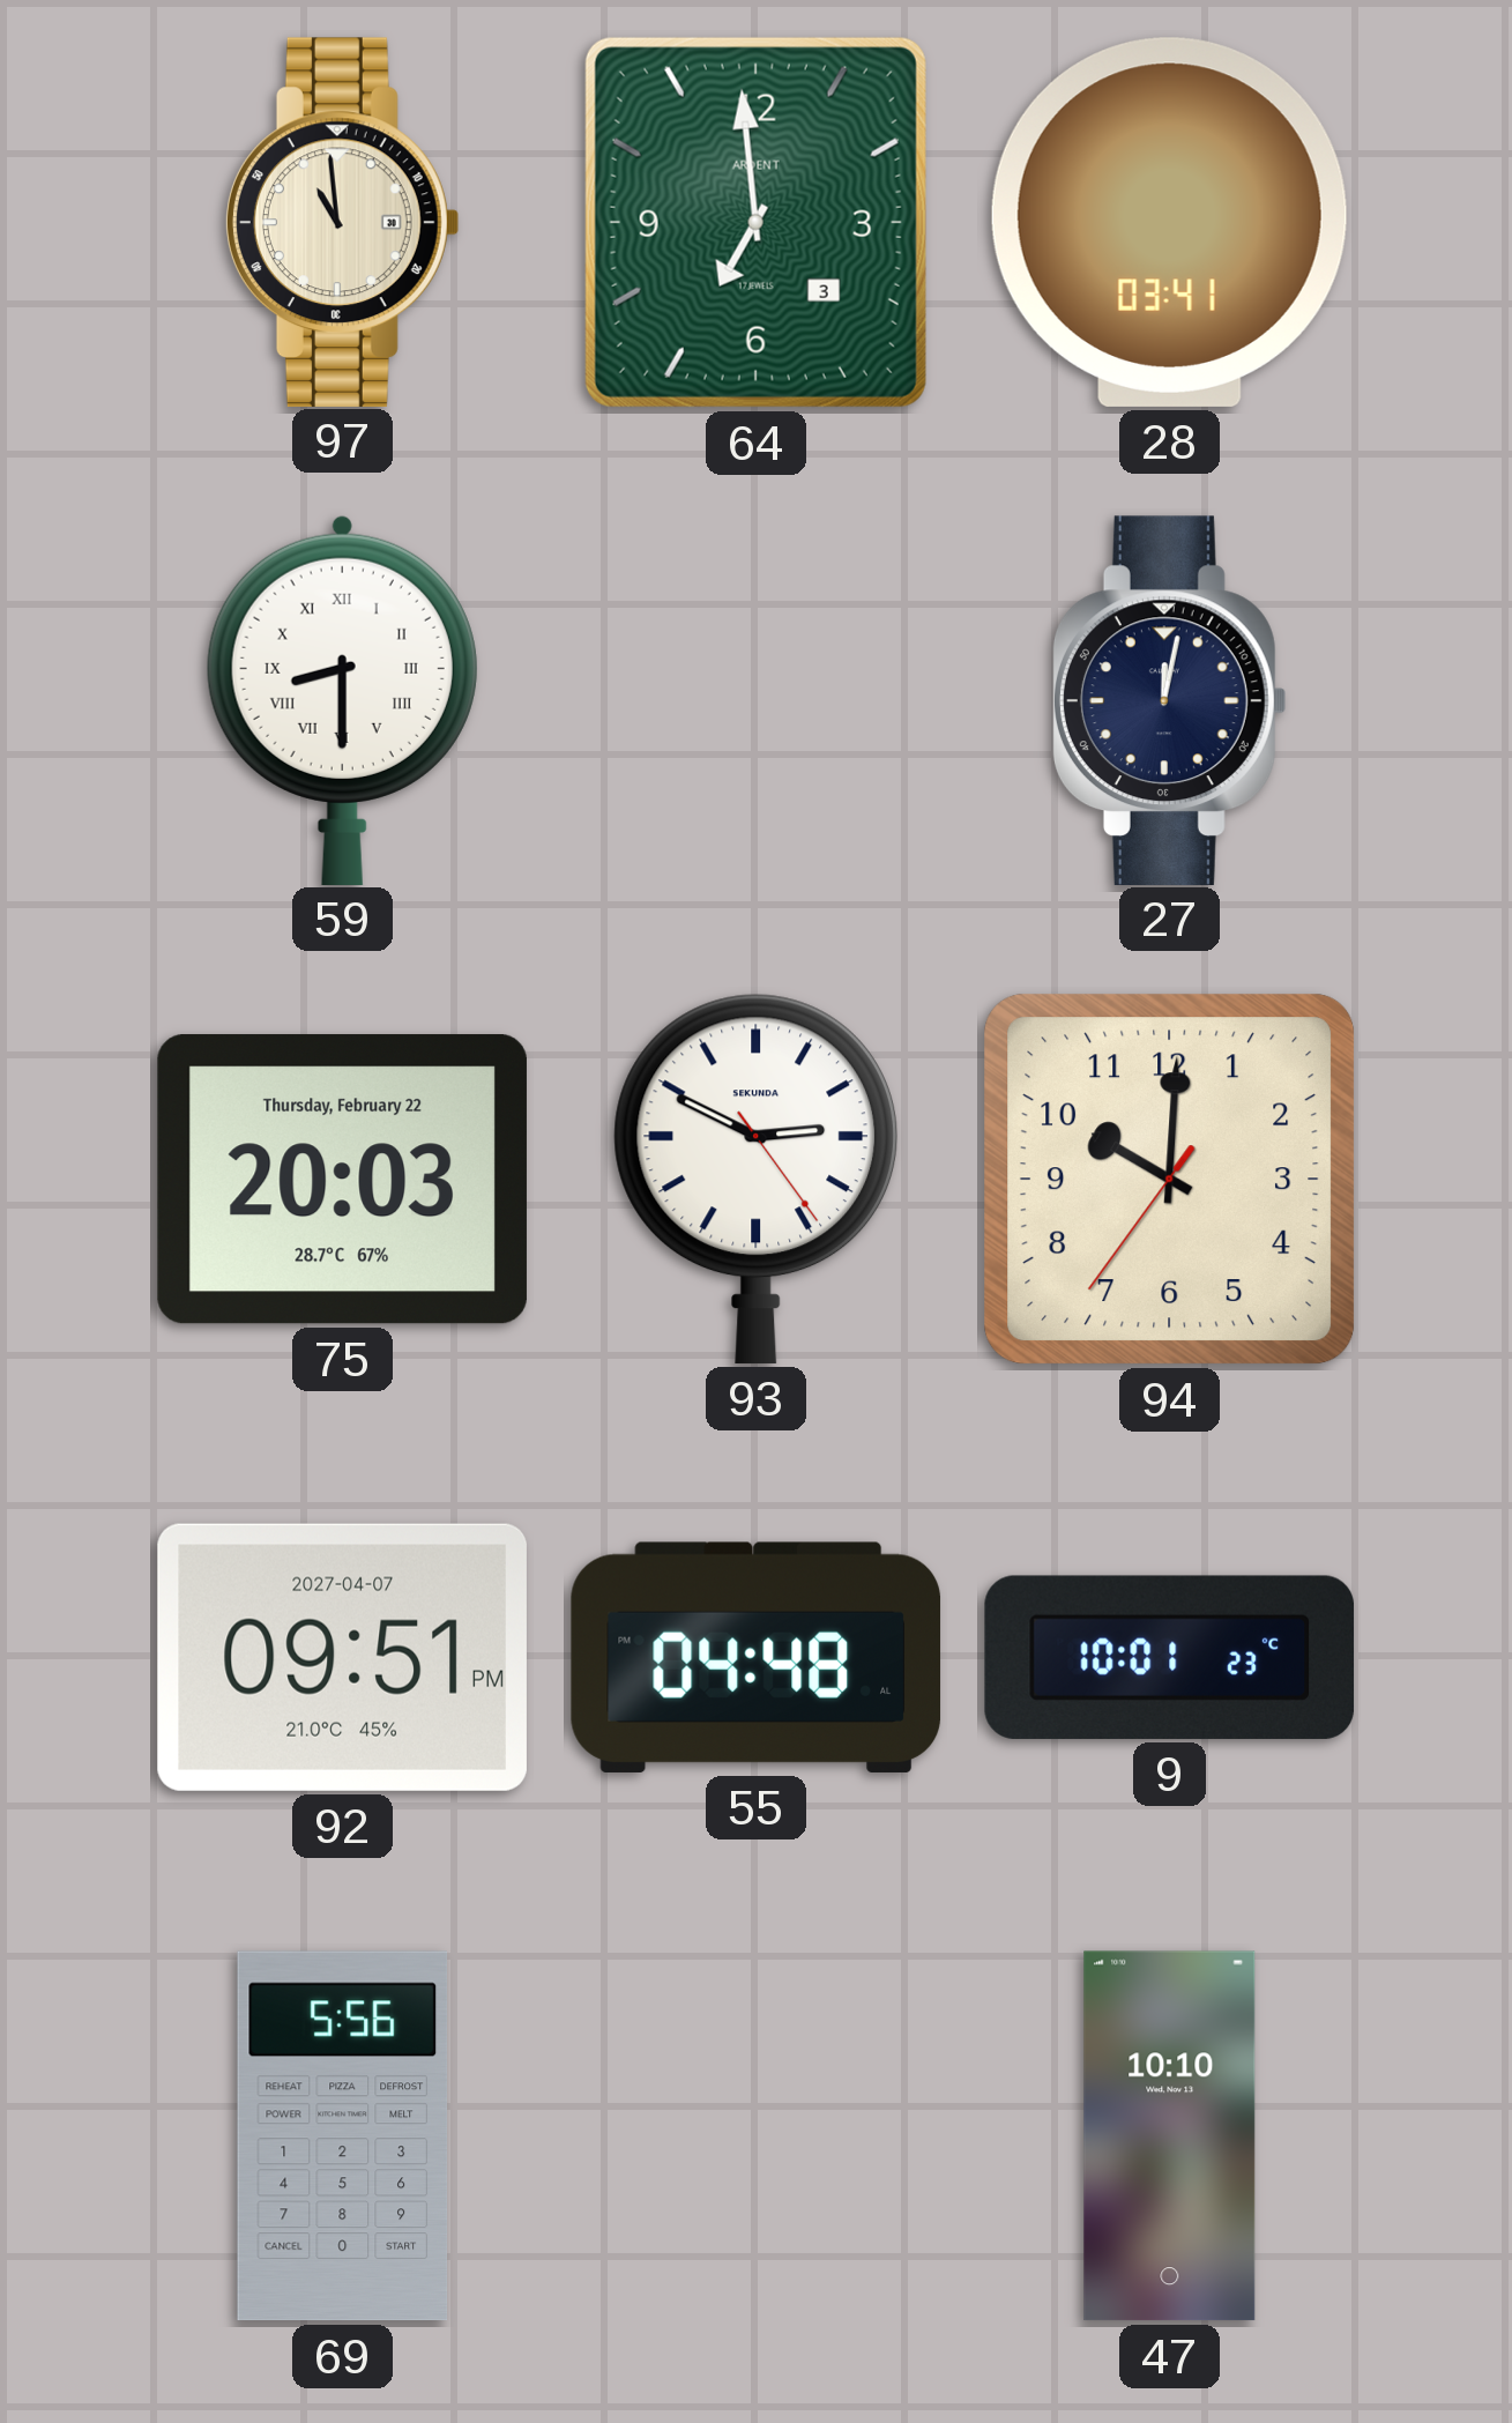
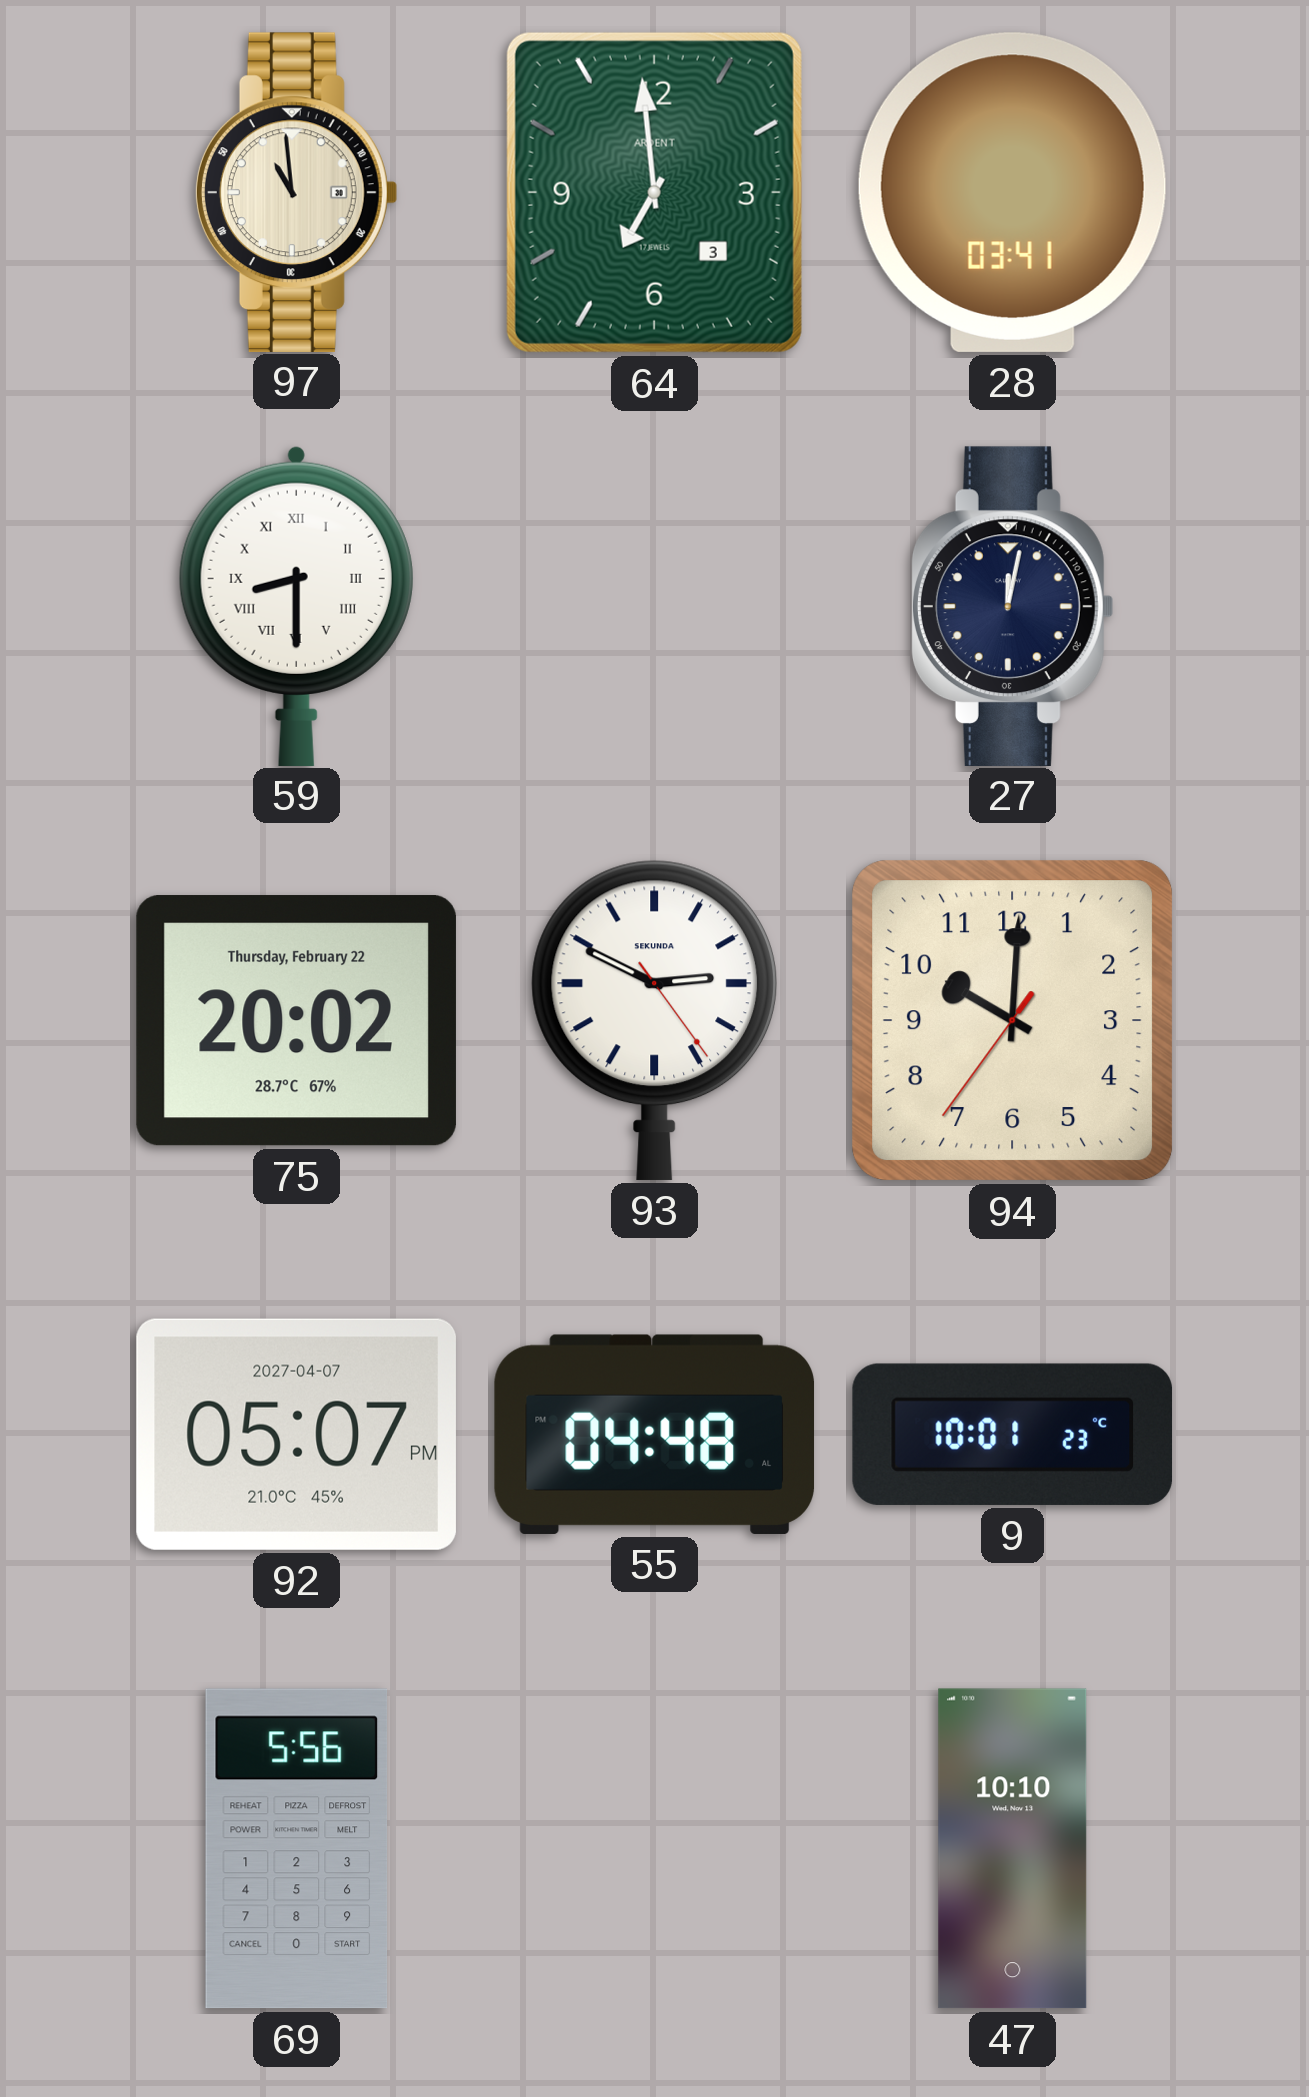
75: 20:03 -> 20:02 (296, 1021)
92: 09:51 -> 05:07 (296, 1434)
